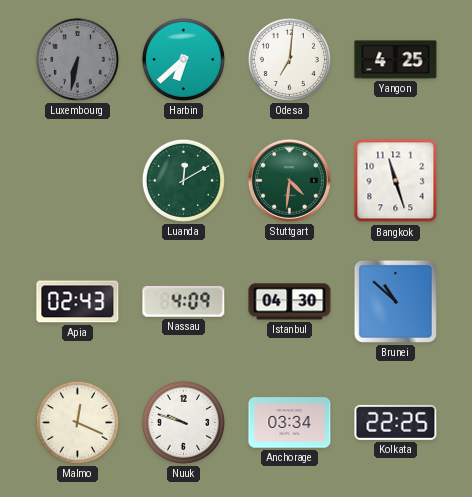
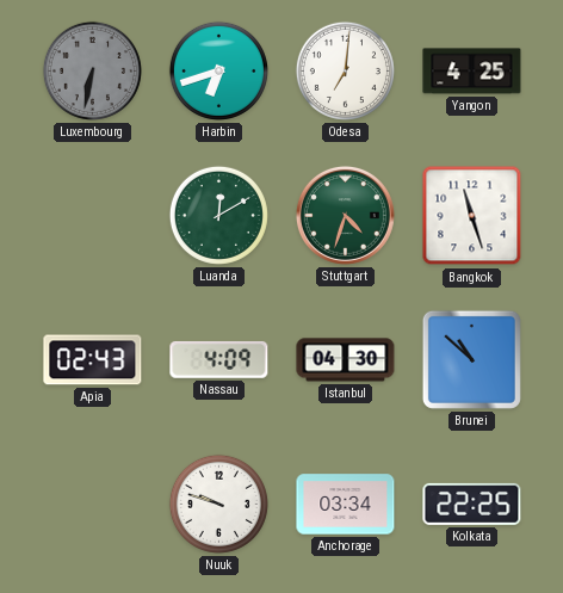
Harbin: 6:38 -> 6:42 (218, 70)
Stuttgart: 4:31 -> 4:33 (345, 215)
Malmo: 12:19 -> none (77, 422)
